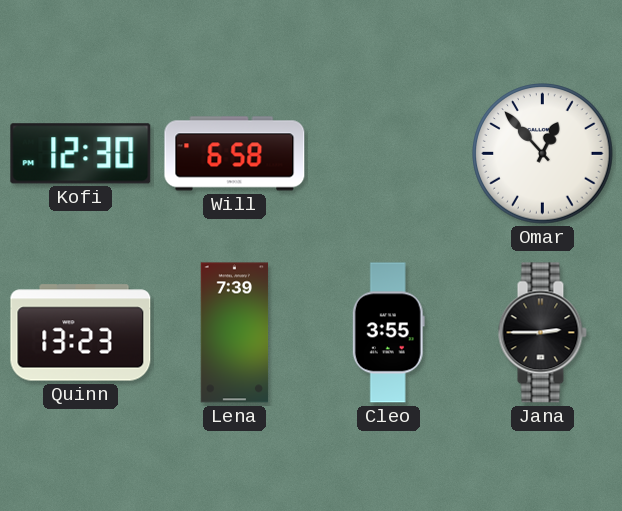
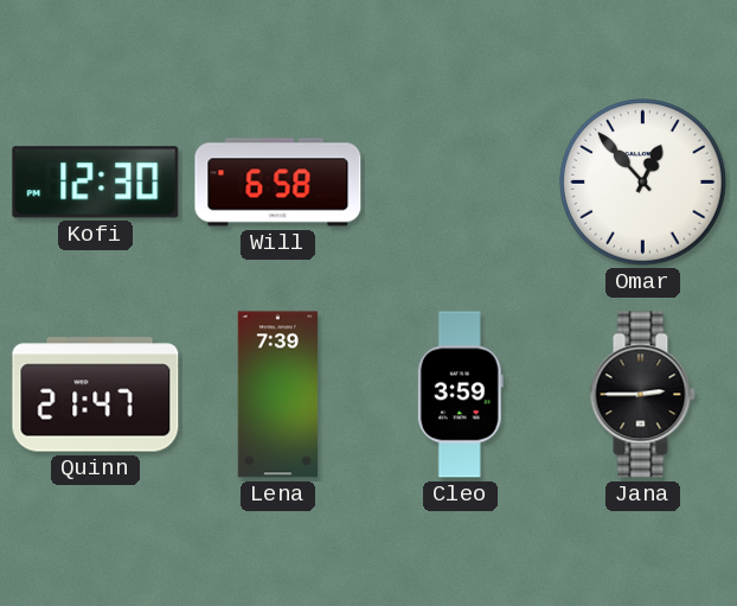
Quinn: 13:23 -> 21:47 (96, 395)
Cleo: 3:55 -> 3:59 (460, 395)
